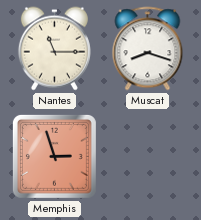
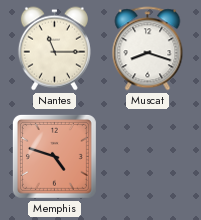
Memphis: 2:57 -> 4:48 (54, 156)
